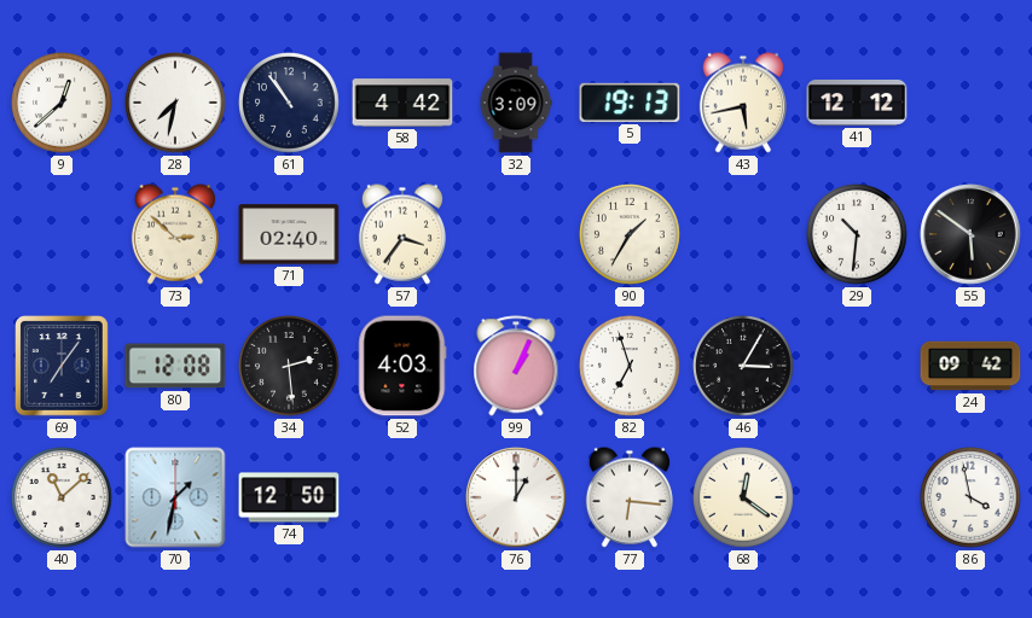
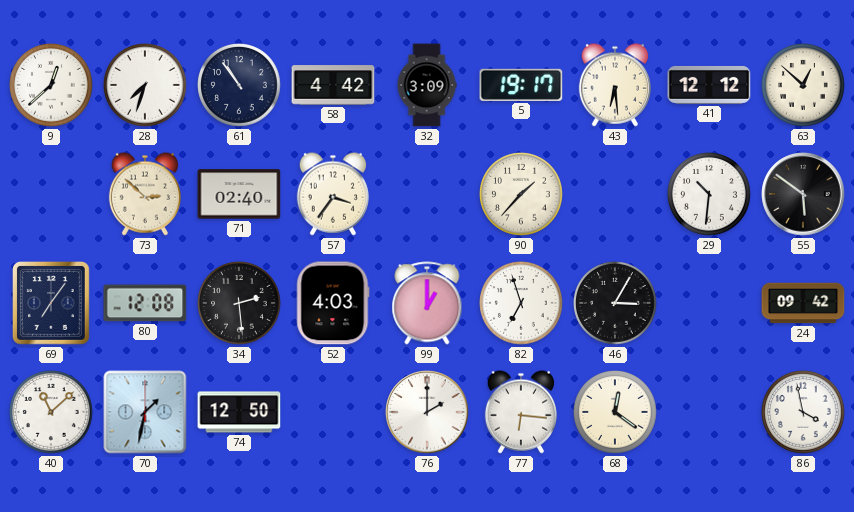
28: 7:32 -> 7:33 (146, 86)
5: 19:13 -> 19:17 (521, 85)
43: 5:43 -> 6:29 (615, 85)
63: none -> 12:52 (804, 86)
90: 1:35 -> 1:37 (522, 195)
99: 1:04 -> 1:00 (427, 303)
76: 1:00 -> 2:00 (427, 412)
